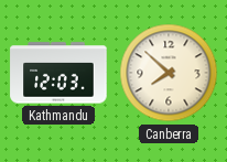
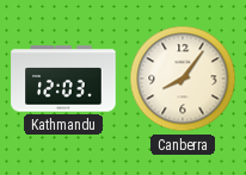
Canberra: 7:52 -> 8:06 (183, 79)
